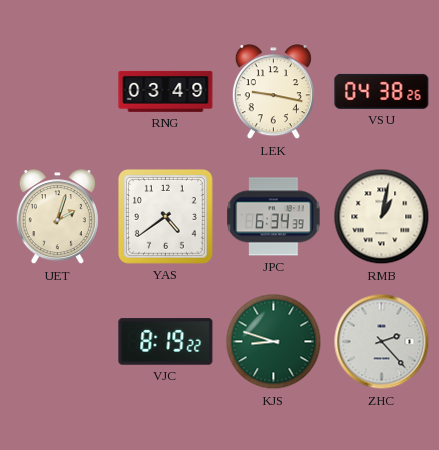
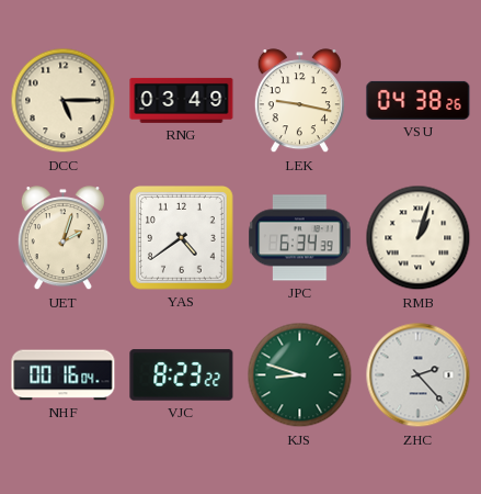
DCC: none -> 5:15 (64, 101)
RMB: 1:02 -> 1:03 (419, 238)
NHF: none -> 00:16 (64, 375)
VJC: 8:19 -> 8:23 (182, 375)
